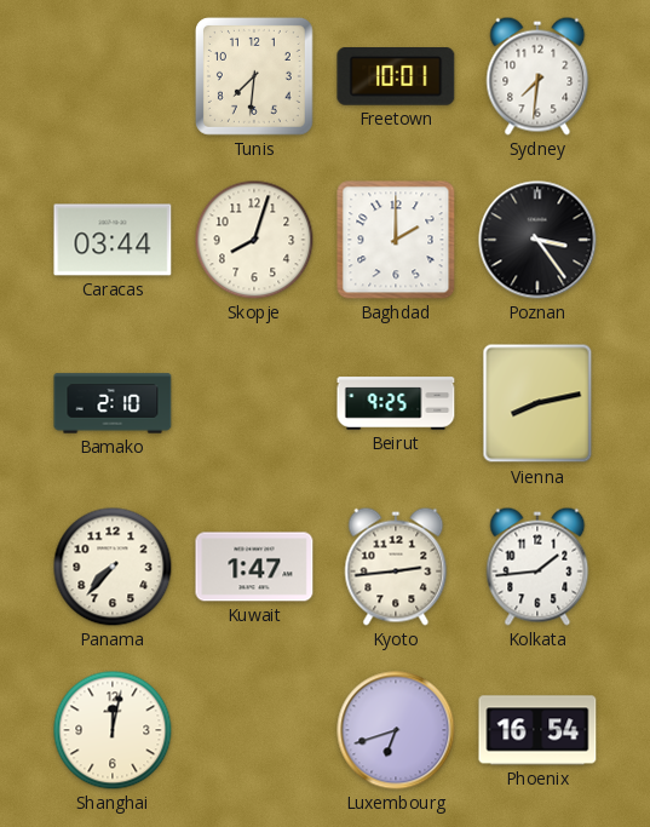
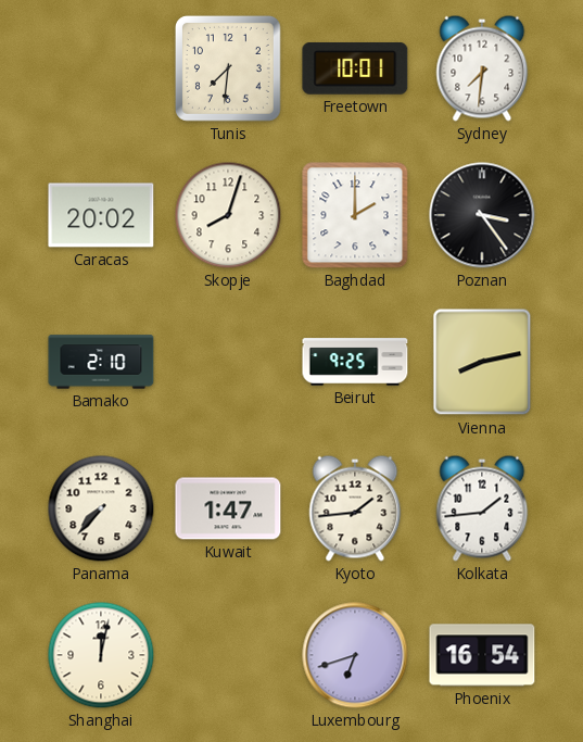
Caracas: 03:44 -> 20:02 (101, 215)
Kyoto: 2:44 -> 1:44 (355, 508)
